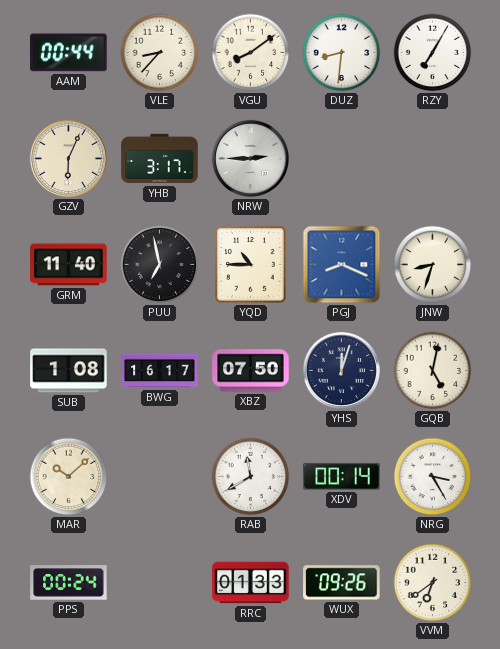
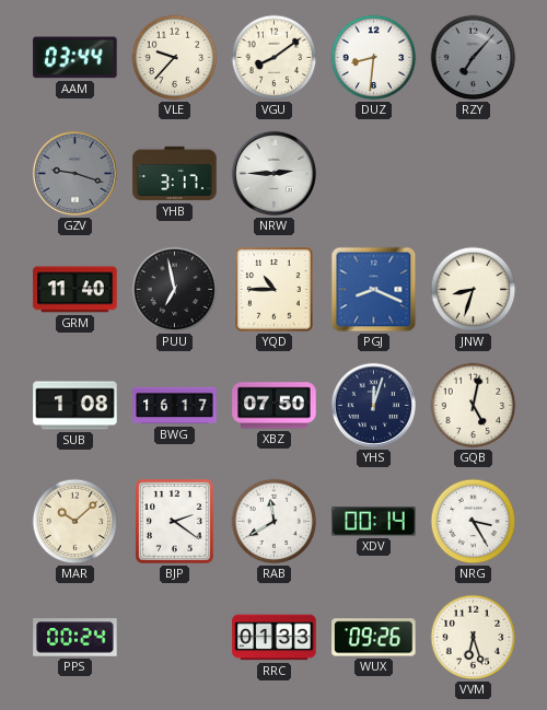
AAM: 00:44 -> 03:44 (75, 58)
VLE: 8:37 -> 9:37 (175, 58)
RZY: 7:05 -> 7:07 (474, 58)
RZY dial: white -> grey (474, 58)
GZV: 6:04 -> 9:18 (74, 173)
GZV dial: cream -> grey (74, 173)
BJP: none -> 2:21 (175, 522)
VVM: 6:39 -> 6:27 (474, 638)
